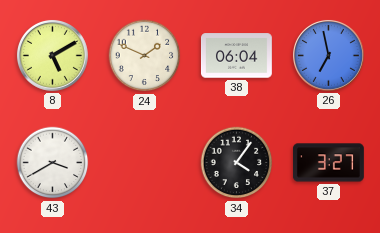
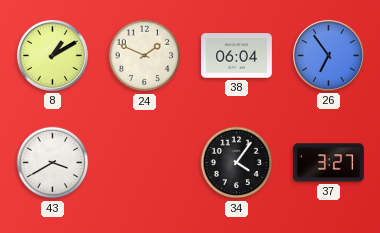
8: 5:10 -> 1:10 (52, 55)
26: 6:58 -> 6:54 (328, 55)
